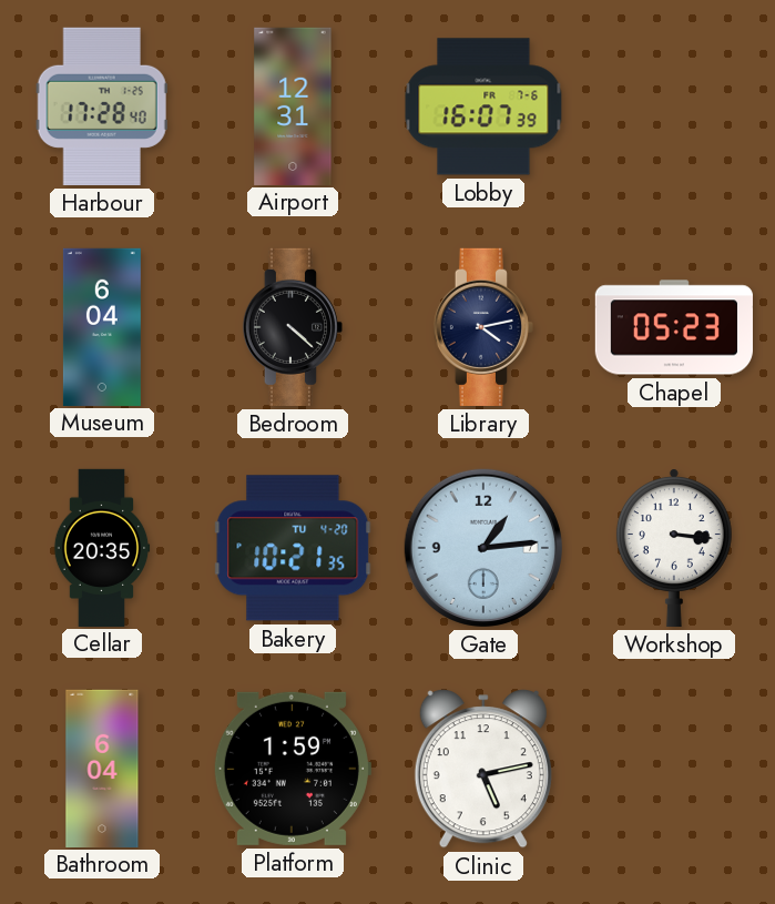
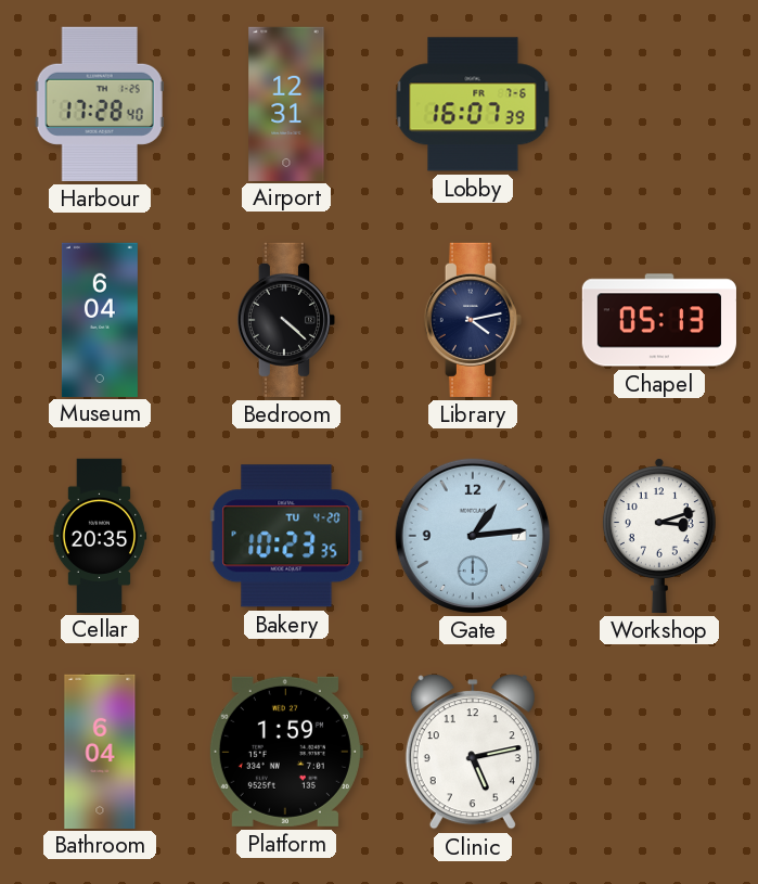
Chapel: 05:23 -> 05:13 (659, 320)
Bakery: 10:21 -> 10:23 (286, 536)
Workshop: 3:16 -> 3:12 (659, 536)
